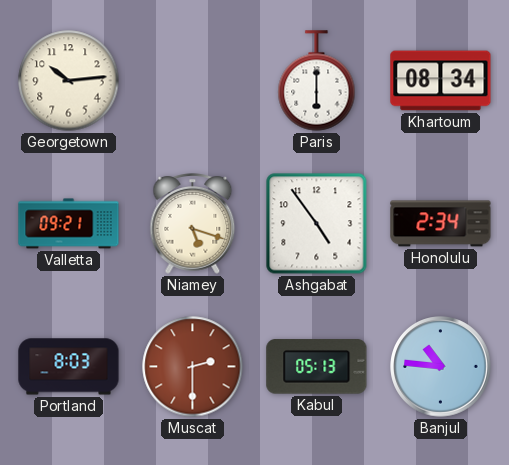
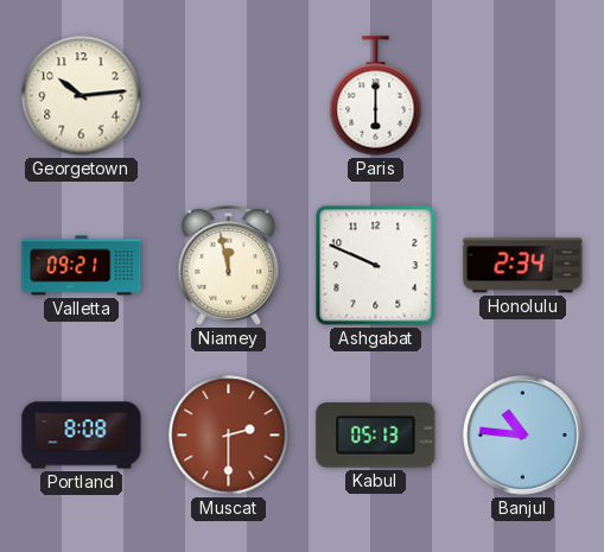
Khartoum: 08:34 -> none (441, 81)
Niamey: 5:18 -> 11:58 (229, 266)
Ashgabat: 4:54 -> 9:49 (376, 266)
Portland: 8:03 -> 8:08 (82, 436)
